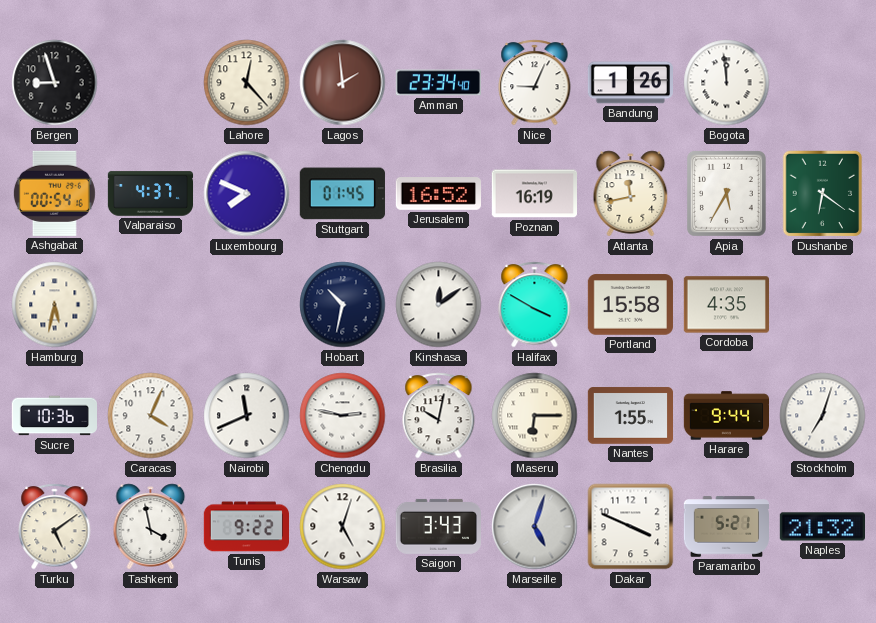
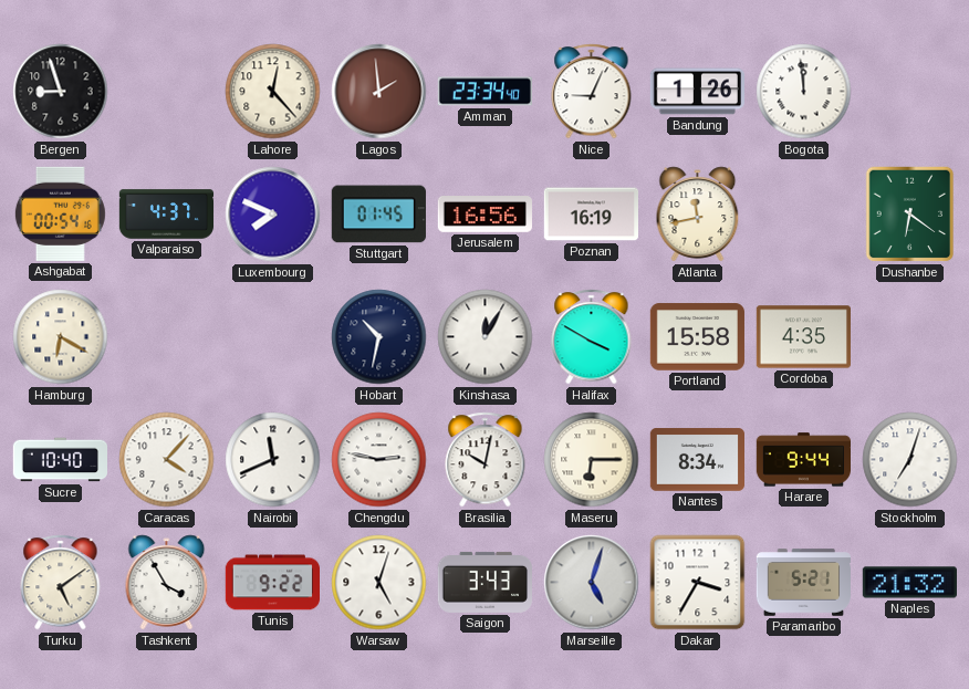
Jerusalem: 16:52 -> 16:56 (485, 215)
Apia: 5:35 -> none (726, 193)
Hamburg: 5:32 -> 6:20 (61, 337)
Kinshasa: 12:09 -> 12:05 (486, 337)
Sucre: 10:36 -> 10:40 (60, 460)
Caracas: 4:04 -> 4:07 (167, 460)
Nantes: 1:55 -> 8:34 (697, 460)
Tashkent: 3:58 -> 3:55 (167, 583)
Dakar: 3:49 -> 3:35 (698, 583)
